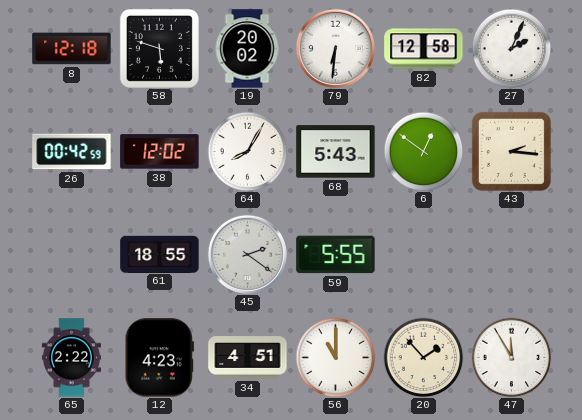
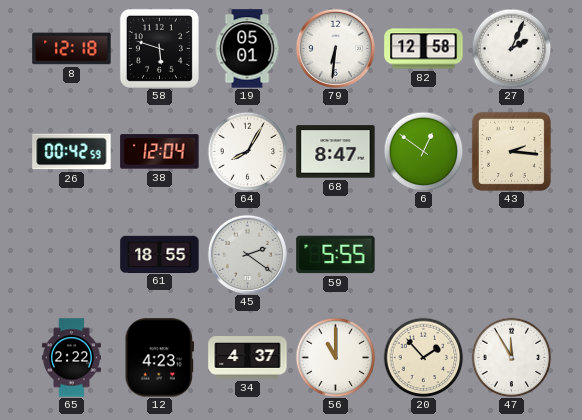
19: 20:02 -> 05:01 (247, 49)
38: 12:02 -> 12:04 (160, 152)
68: 5:43 -> 8:47 (336, 152)
34: 4:51 -> 4:37 (248, 358)
